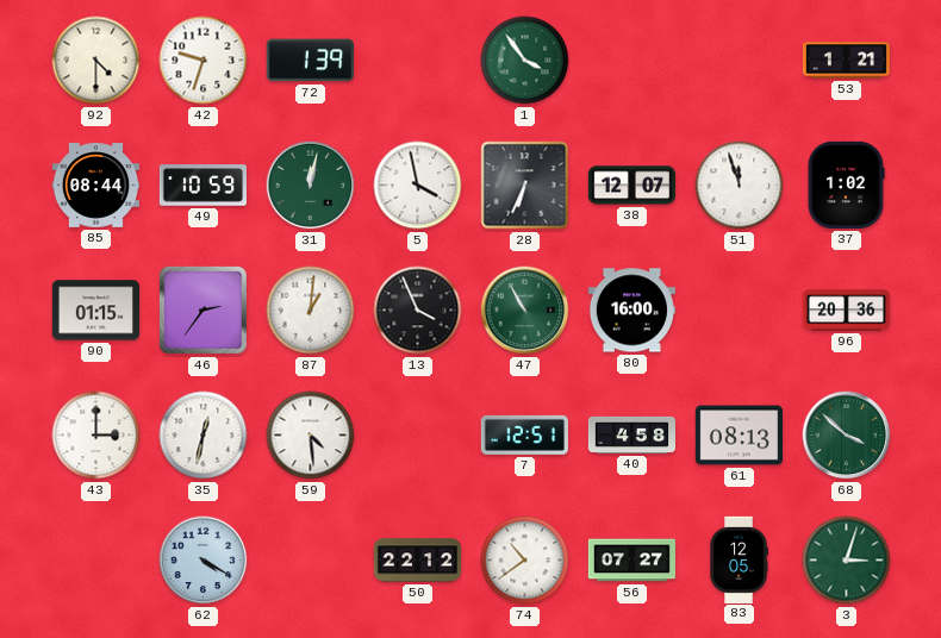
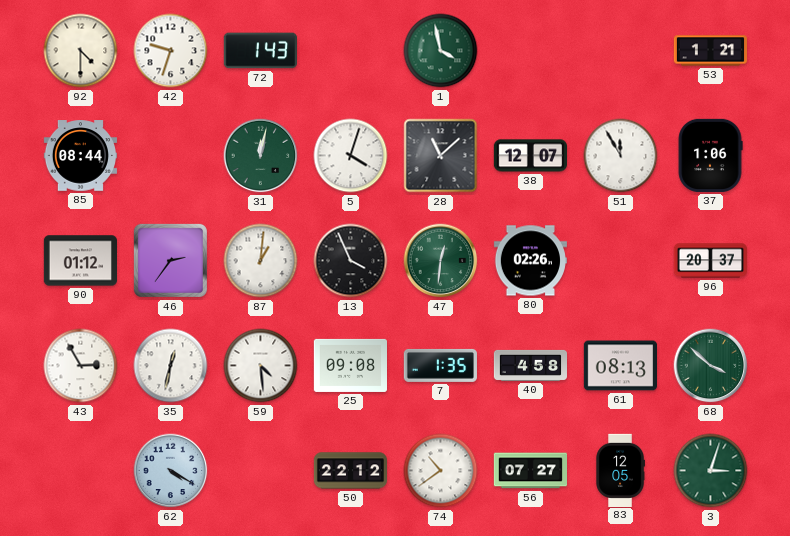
72: 1:39 -> 1:43 (260, 51)
1: 3:54 -> 3:58 (441, 51)
49: 10:59 -> none (202, 186)
5: 3:58 -> 4:03 (351, 156)
28: 6:34 -> 11:08 (441, 156)
51: 11:57 -> 11:55 (621, 156)
37: 1:02 -> 1:06 (710, 155)
90: 01:15 -> 01:12 (80, 261)
47: 10:55 -> 12:31 (441, 261)
80: 16:00 -> 02:26 (530, 261)
96: 20:36 -> 20:37 (710, 261)
43: 3:00 -> 2:55 (81, 366)
25: none -> 09:08 (350, 365)
7: 12:51 -> 1:35 (440, 365)
